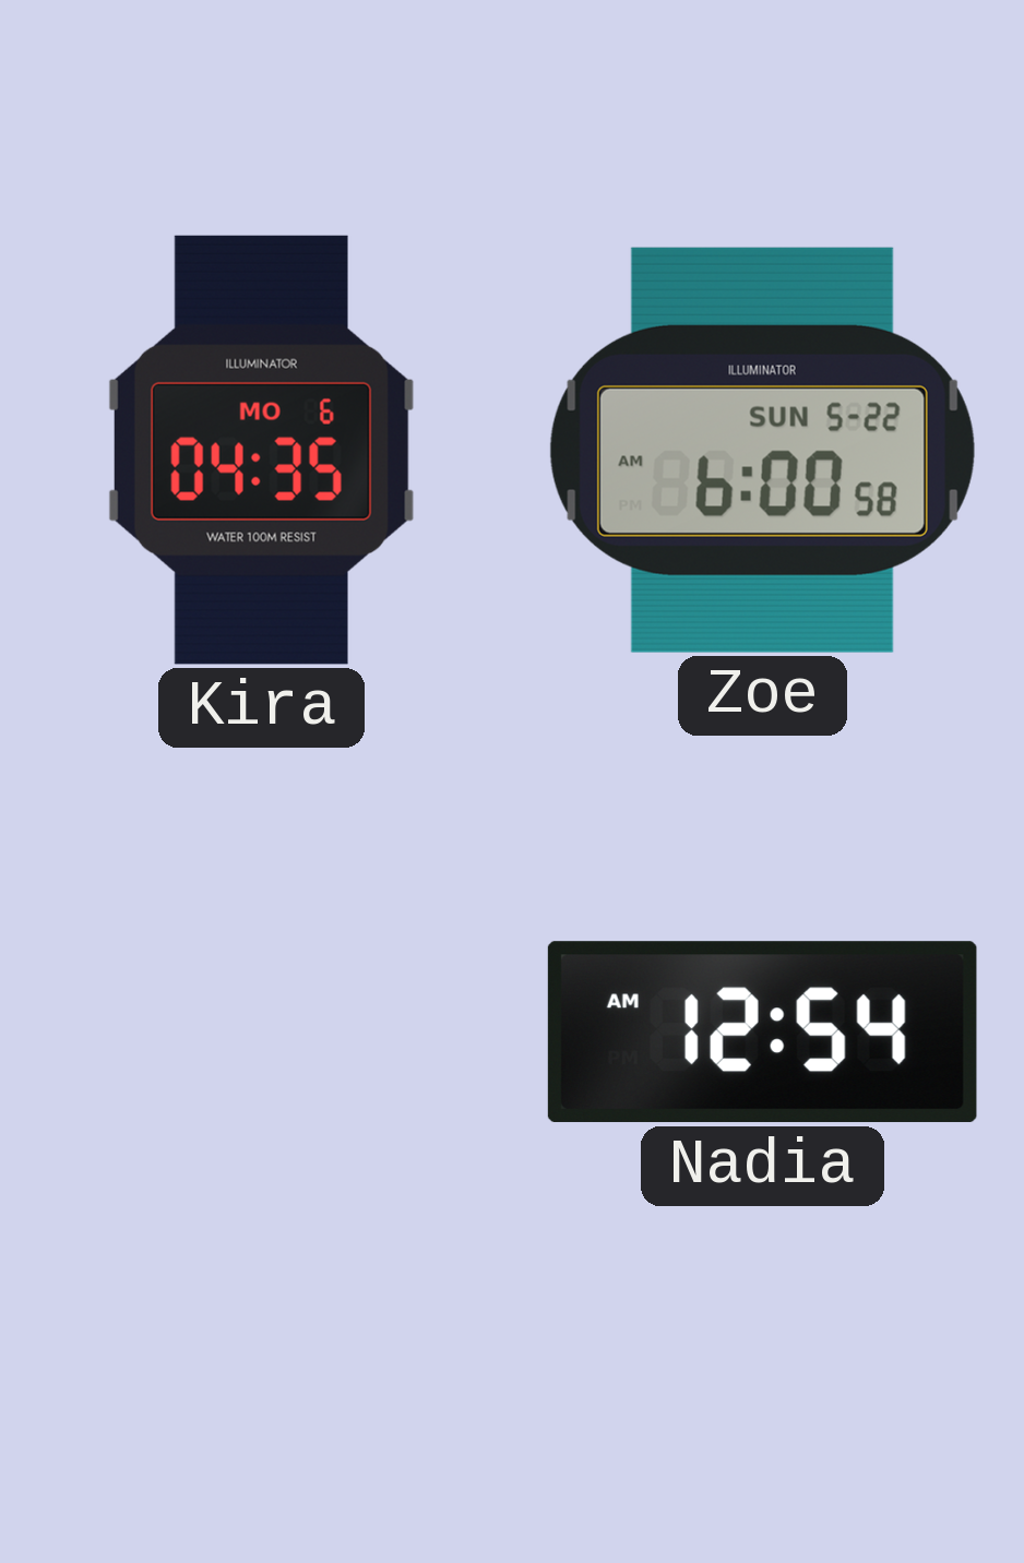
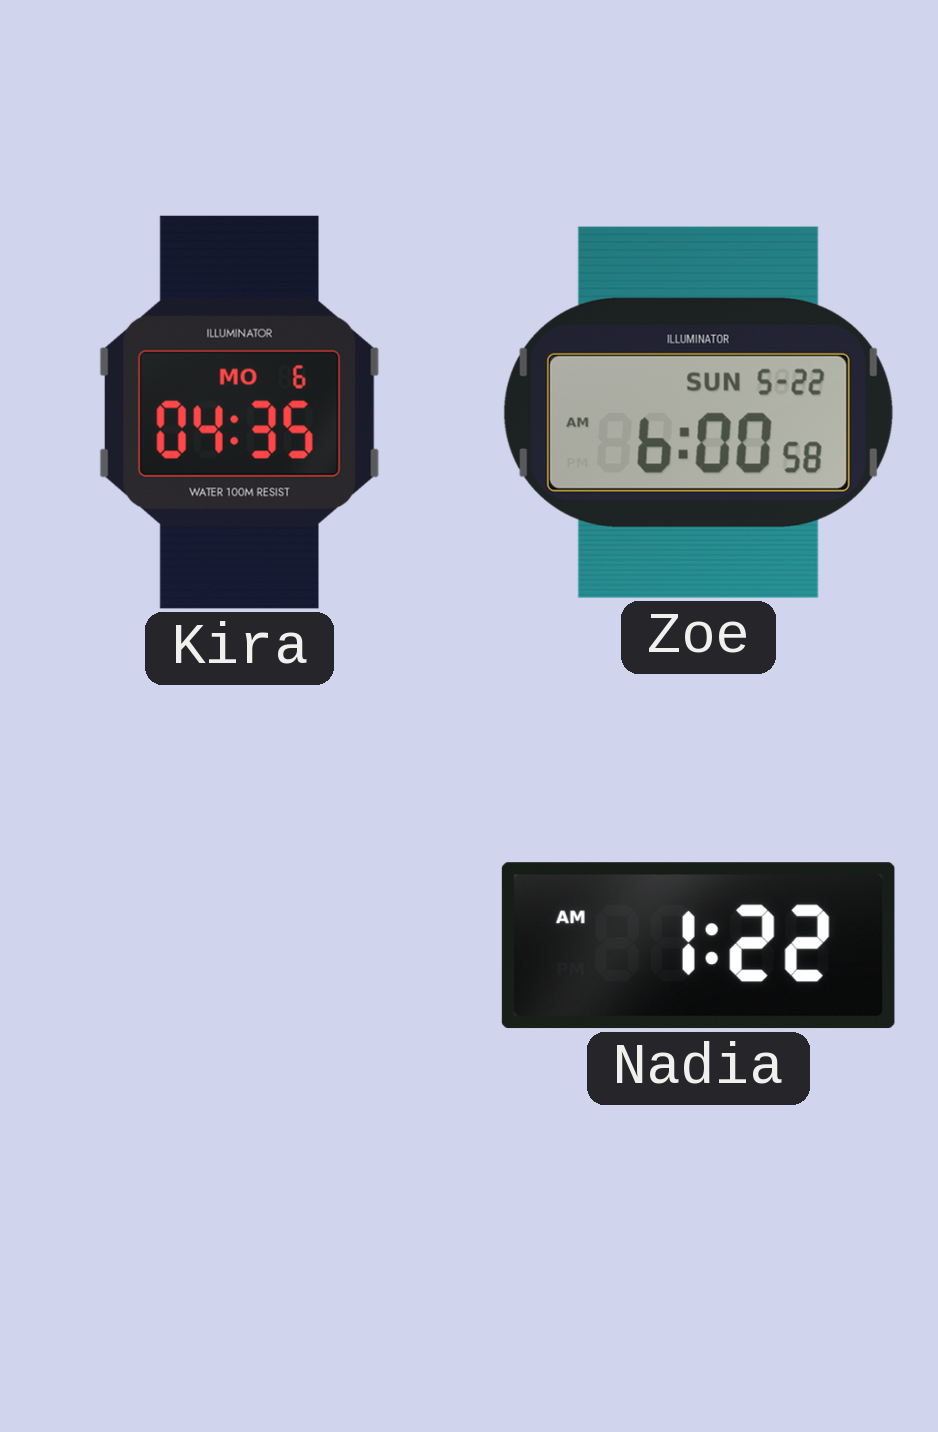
Nadia: 12:54 -> 1:22 (698, 946)
